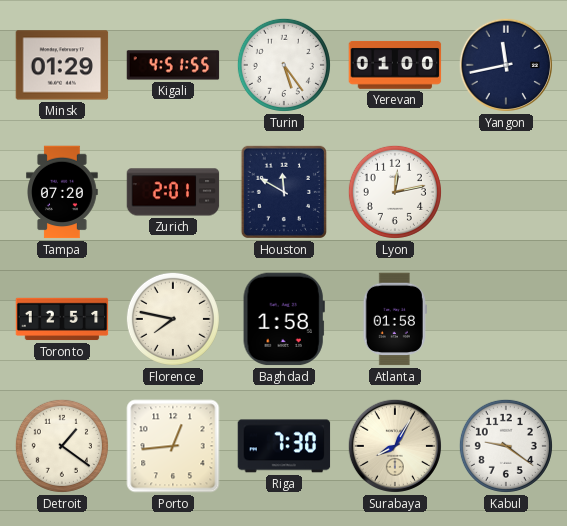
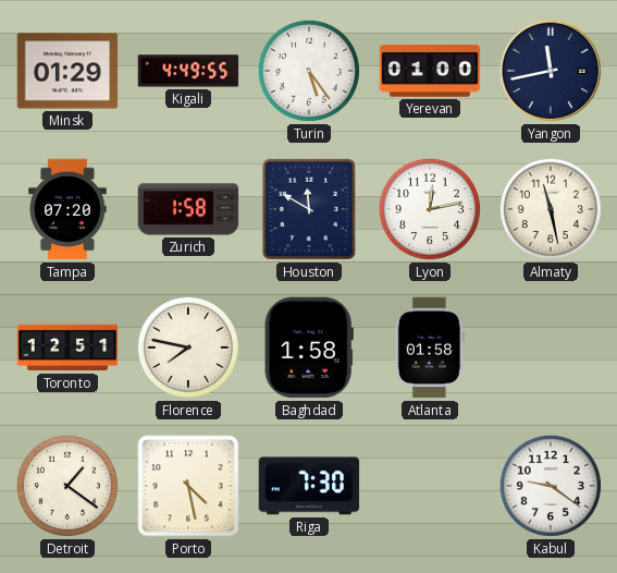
Kigali: 4:51 -> 4:49 (188, 71)
Zurich: 2:01 -> 1:58 (188, 209)
Almaty: none -> 11:28 (551, 209)
Porto: 12:44 -> 4:28 (188, 486)
Surabaya: 8:05 -> none (395, 446)
